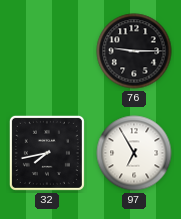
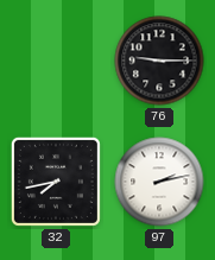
97: 6:55 -> 2:13 (159, 182)
